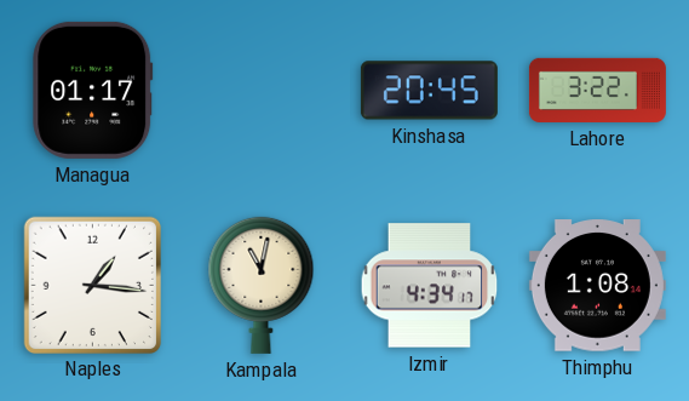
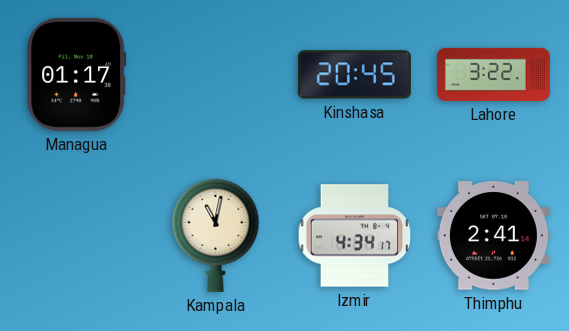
Naples: 1:16 -> none (92, 285)
Thimphu: 1:08 -> 2:41 (493, 236)
